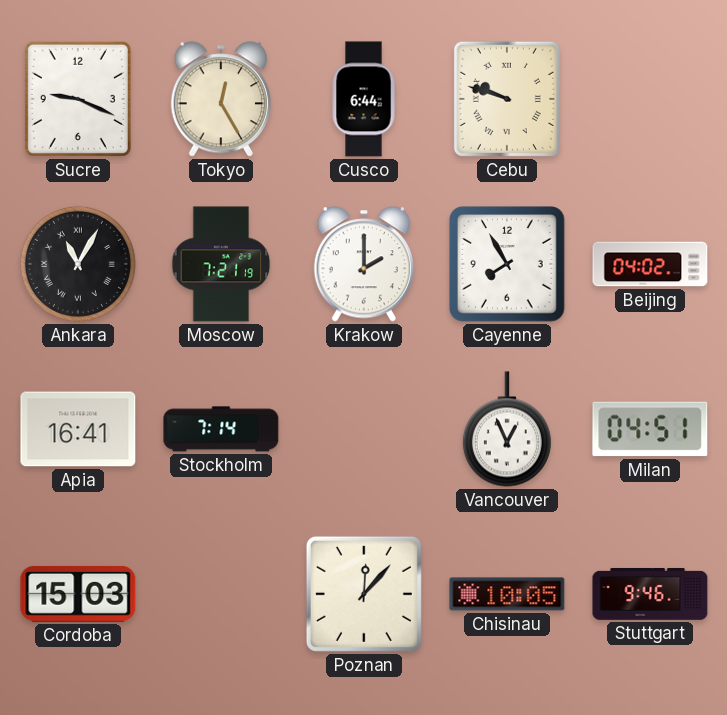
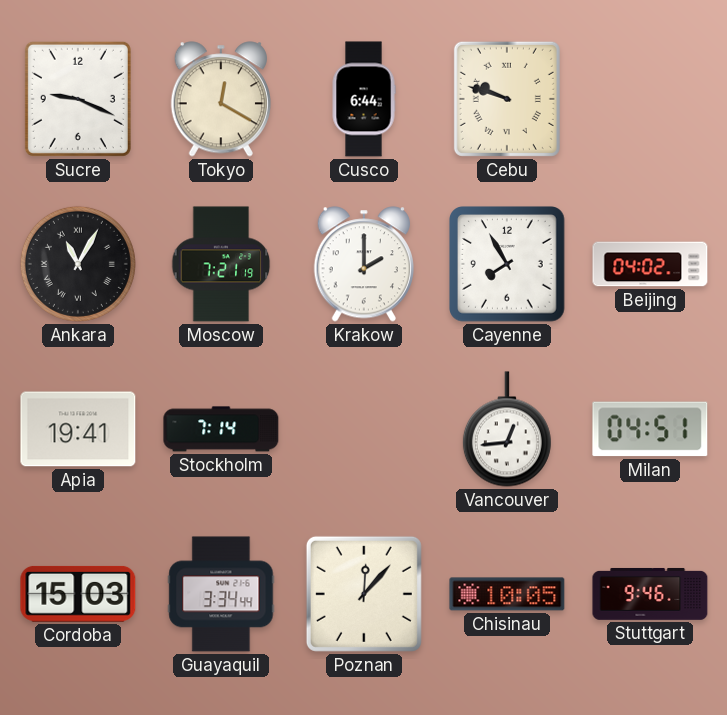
Tokyo: 12:25 -> 12:20 (220, 99)
Apia: 16:41 -> 19:41 (78, 429)
Vancouver: 12:56 -> 12:44 (507, 429)
Guayaquil: none -> 3:34 (221, 594)
